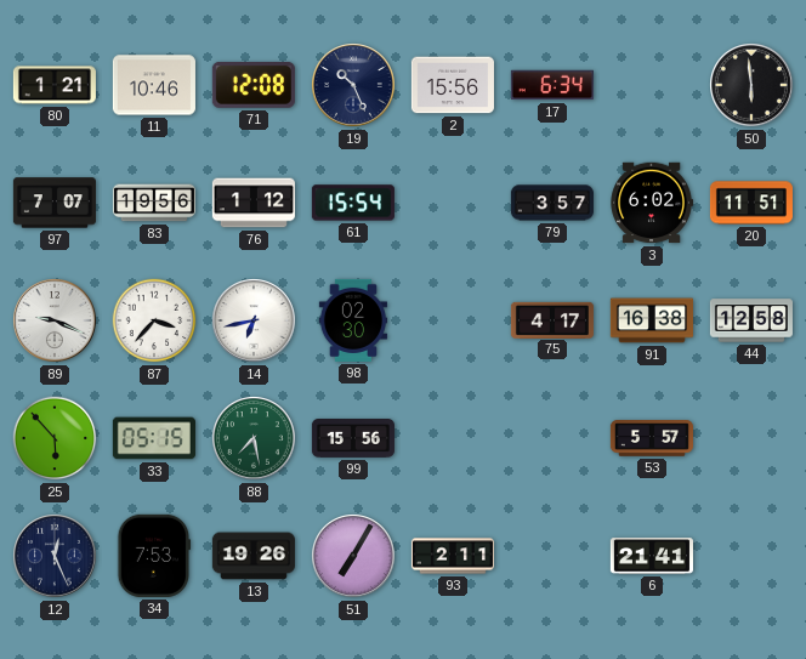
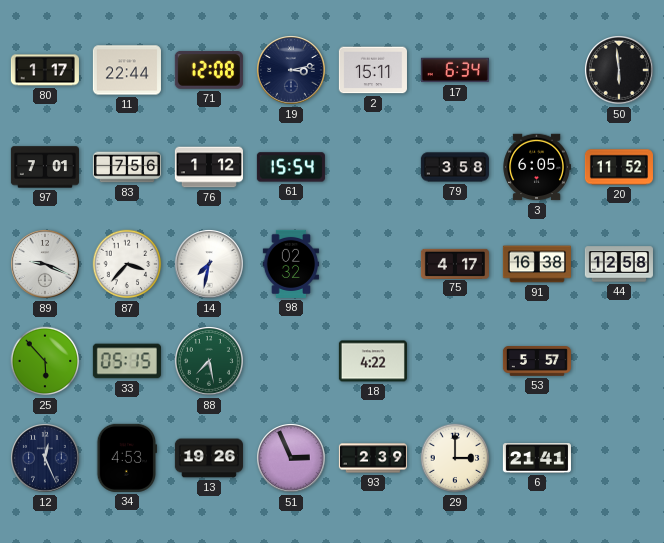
80: 1:21 -> 1:17 (45, 70)
11: 10:46 -> 22:44 (127, 70)
19: 10:26 -> 3:13 (292, 71)
2: 15:56 -> 15:11 (373, 70)
97: 7:07 -> 7:01 (45, 167)
83: 19:56 -> 7:56 (127, 167)
79: 3:57 -> 3:58 (455, 167)
3: 6:02 -> 6:05 (537, 167)
20: 11:51 -> 11:52 (619, 167)
14: 6:43 -> 7:32 (210, 265)
98: 02:30 -> 02:32 (291, 264)
99: 15:56 -> none (353, 439)
18: none -> 4:22 (373, 361)
34: 7:53 -> 4:53 (127, 458)
51: 7:05 -> 2:56 (292, 459)
93: 2:11 -> 2:39 (373, 458)
29: none -> 3:00 (455, 458)
